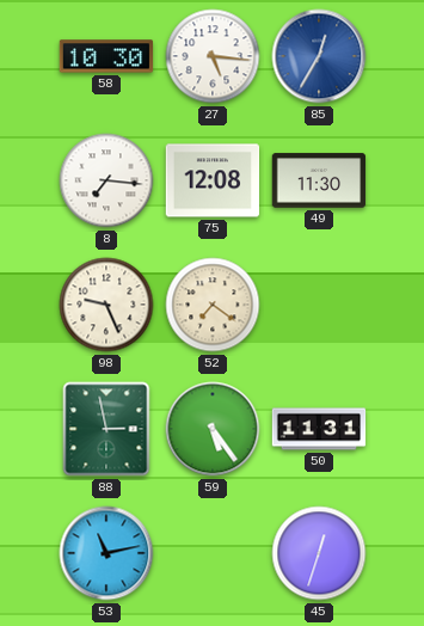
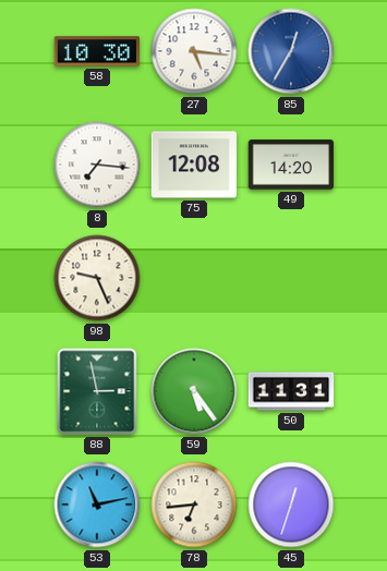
49: 11:30 -> 14:20 (291, 165)
52: 7:21 -> none (213, 305)
78: none -> 6:44 (194, 505)
